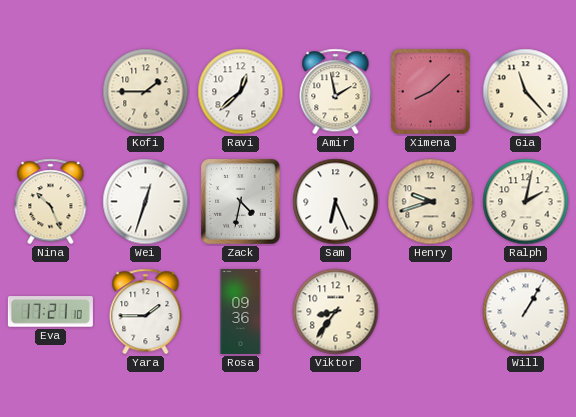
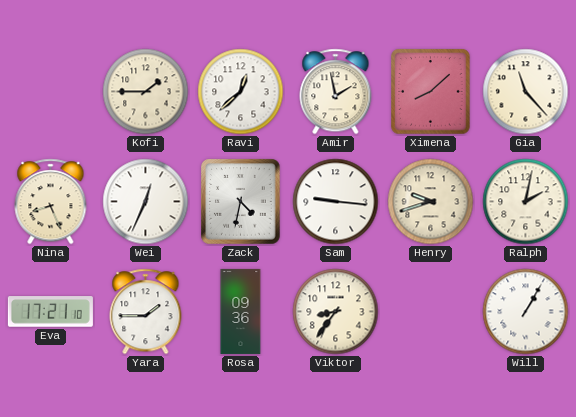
Nina: 10:26 -> 8:26 (51, 202)
Wei: 12:33 -> 12:34 (146, 202)
Sam: 6:26 -> 9:16 (336, 202)
